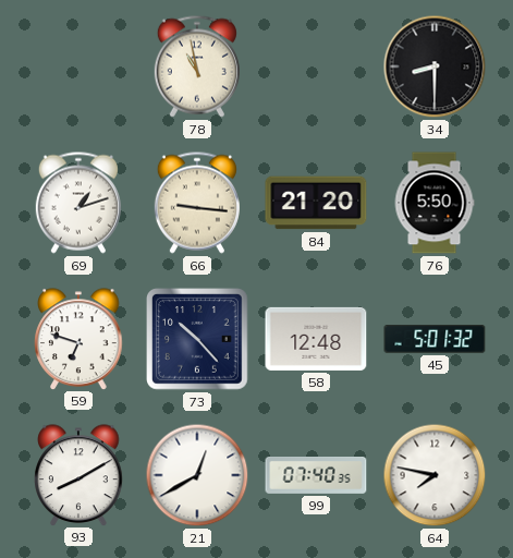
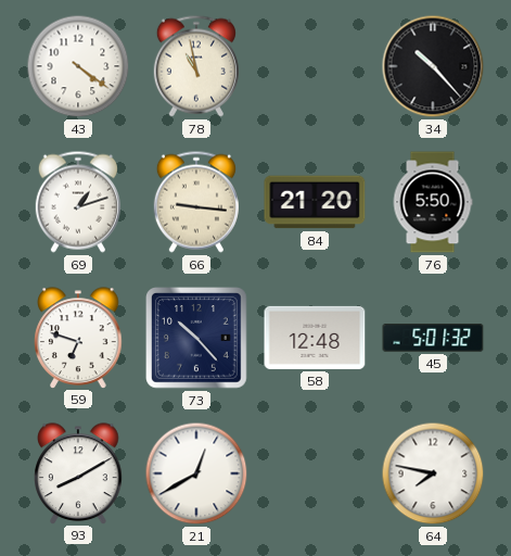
43: none -> 4:21 (78, 66)
34: 8:30 -> 10:23 (433, 66)
99: 07:40 -> none (316, 476)
